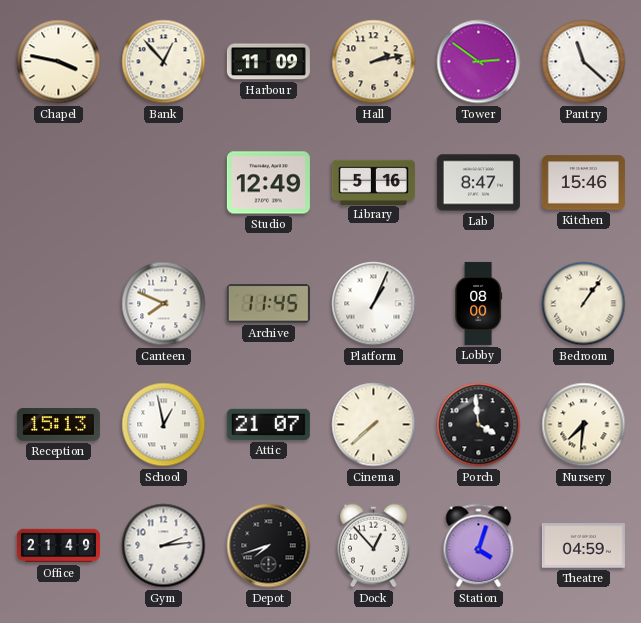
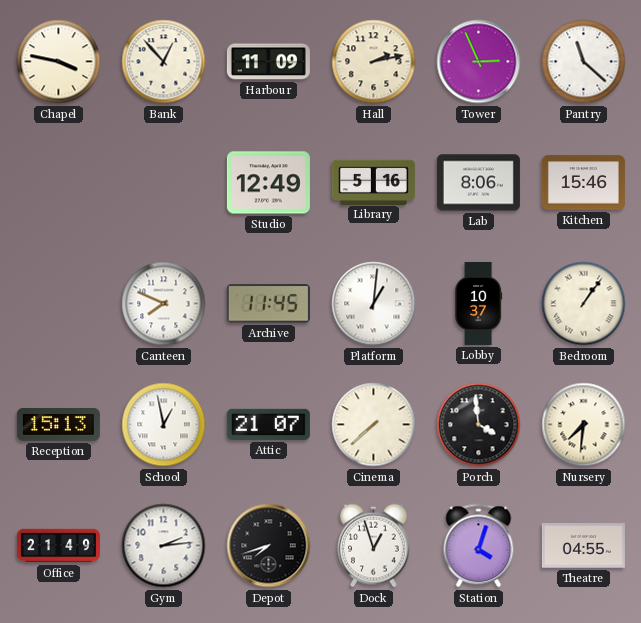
Tower: 2:51 -> 2:56 (479, 62)
Lab: 8:47 -> 8:06 (478, 183)
Platform: 1:04 -> 1:01 (374, 304)
Lobby: 08:00 -> 10:37 (479, 303)
Dock: 12:53 -> 12:57 (374, 546)
Theatre: 04:59 -> 04:55 (583, 546)
